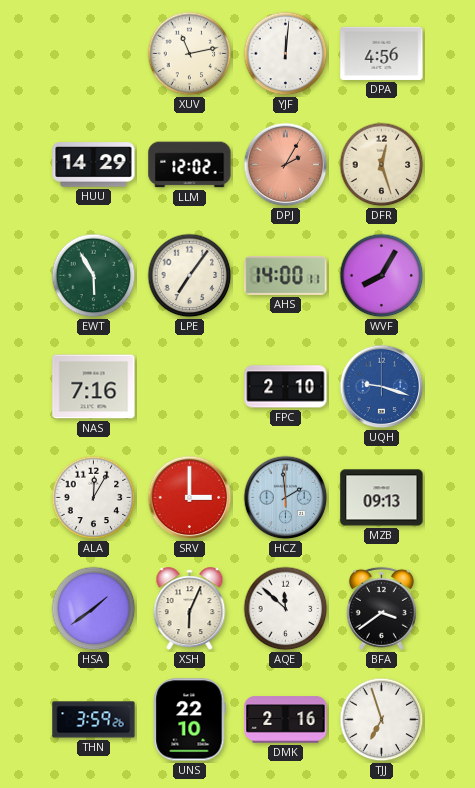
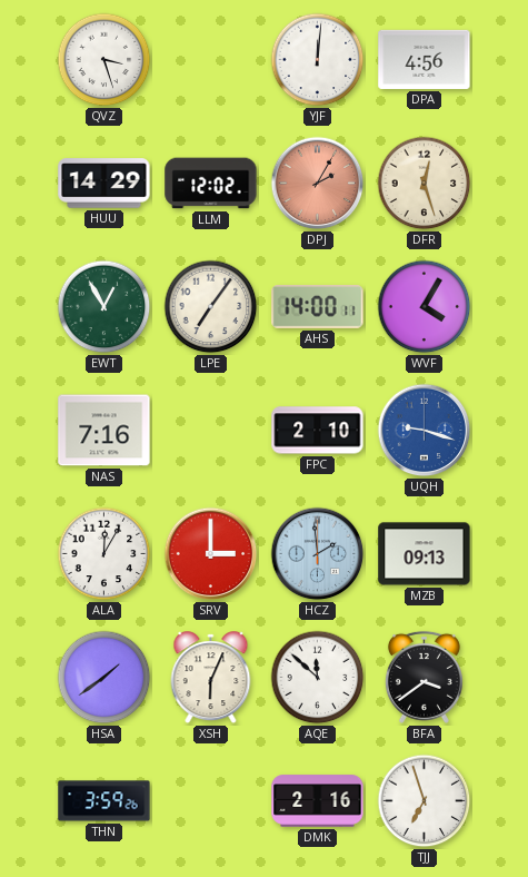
QVZ: none -> 3:27 (104, 60)
XUV: 11:13 -> none (190, 54)
EWT: 5:55 -> 12:55 (104, 307)
WVF: 8:05 -> 4:05 (425, 307)
UNS: 22:10 -> none (190, 720)
